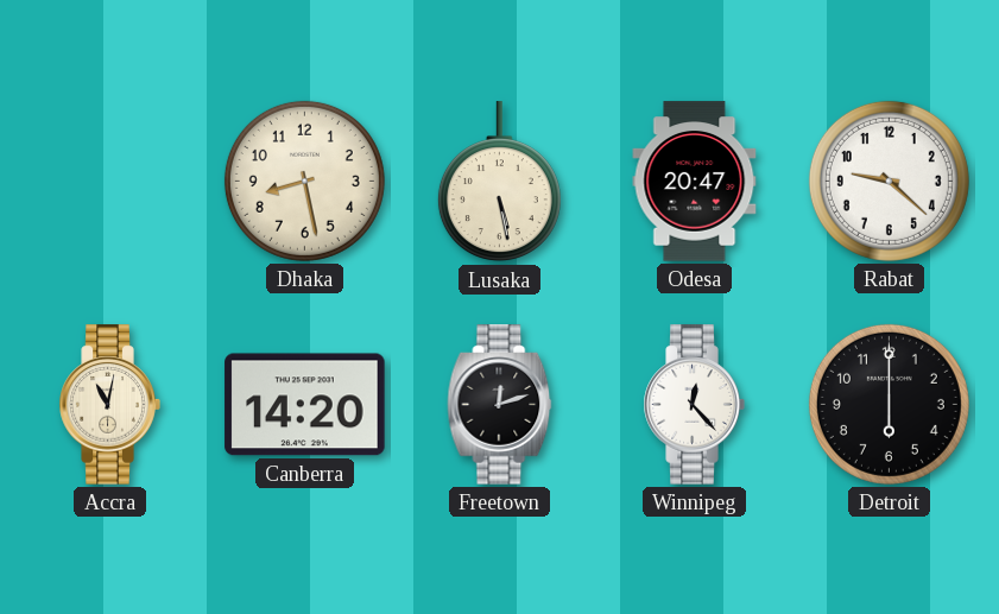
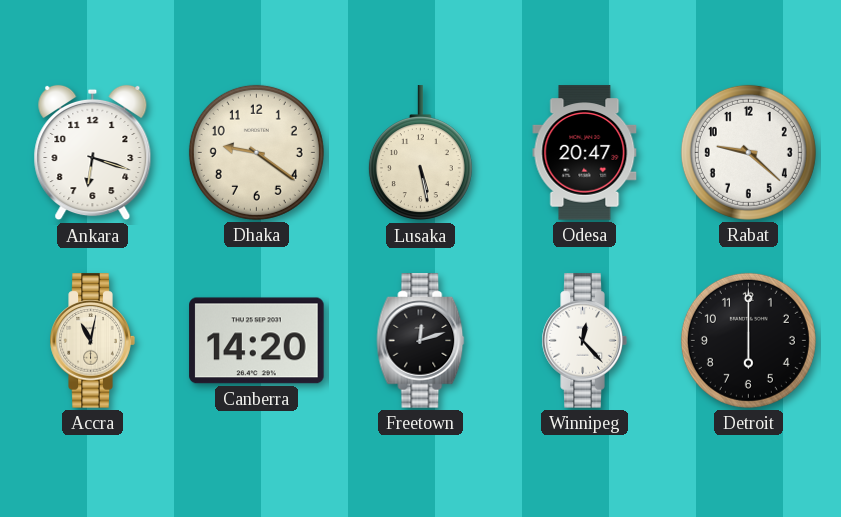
Ankara: none -> 6:18 (93, 153)
Dhaka: 8:28 -> 9:21 (256, 152)
